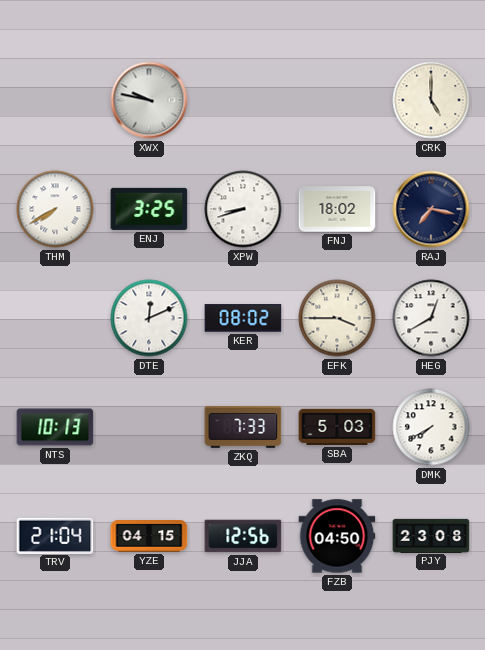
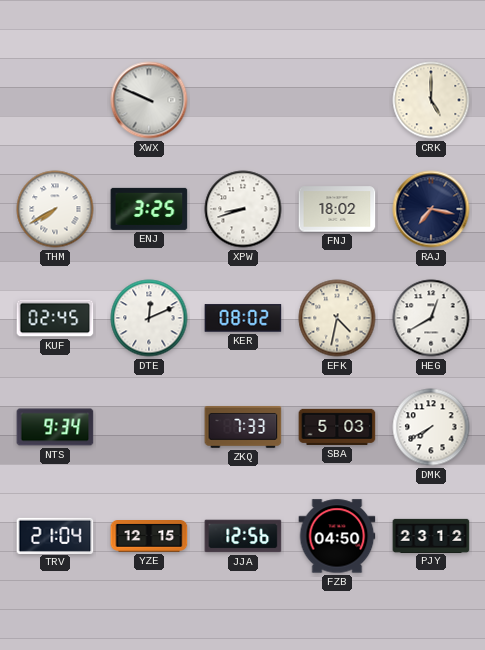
XWX: 9:47 -> 9:49 (149, 100)
KUF: none -> 02:45 (55, 318)
EFK: 3:45 -> 4:32 (337, 318)
NTS: 10:13 -> 9:34 (55, 427)
YZE: 04:15 -> 12:15 (149, 537)
PJY: 23:08 -> 23:12 (431, 535)
